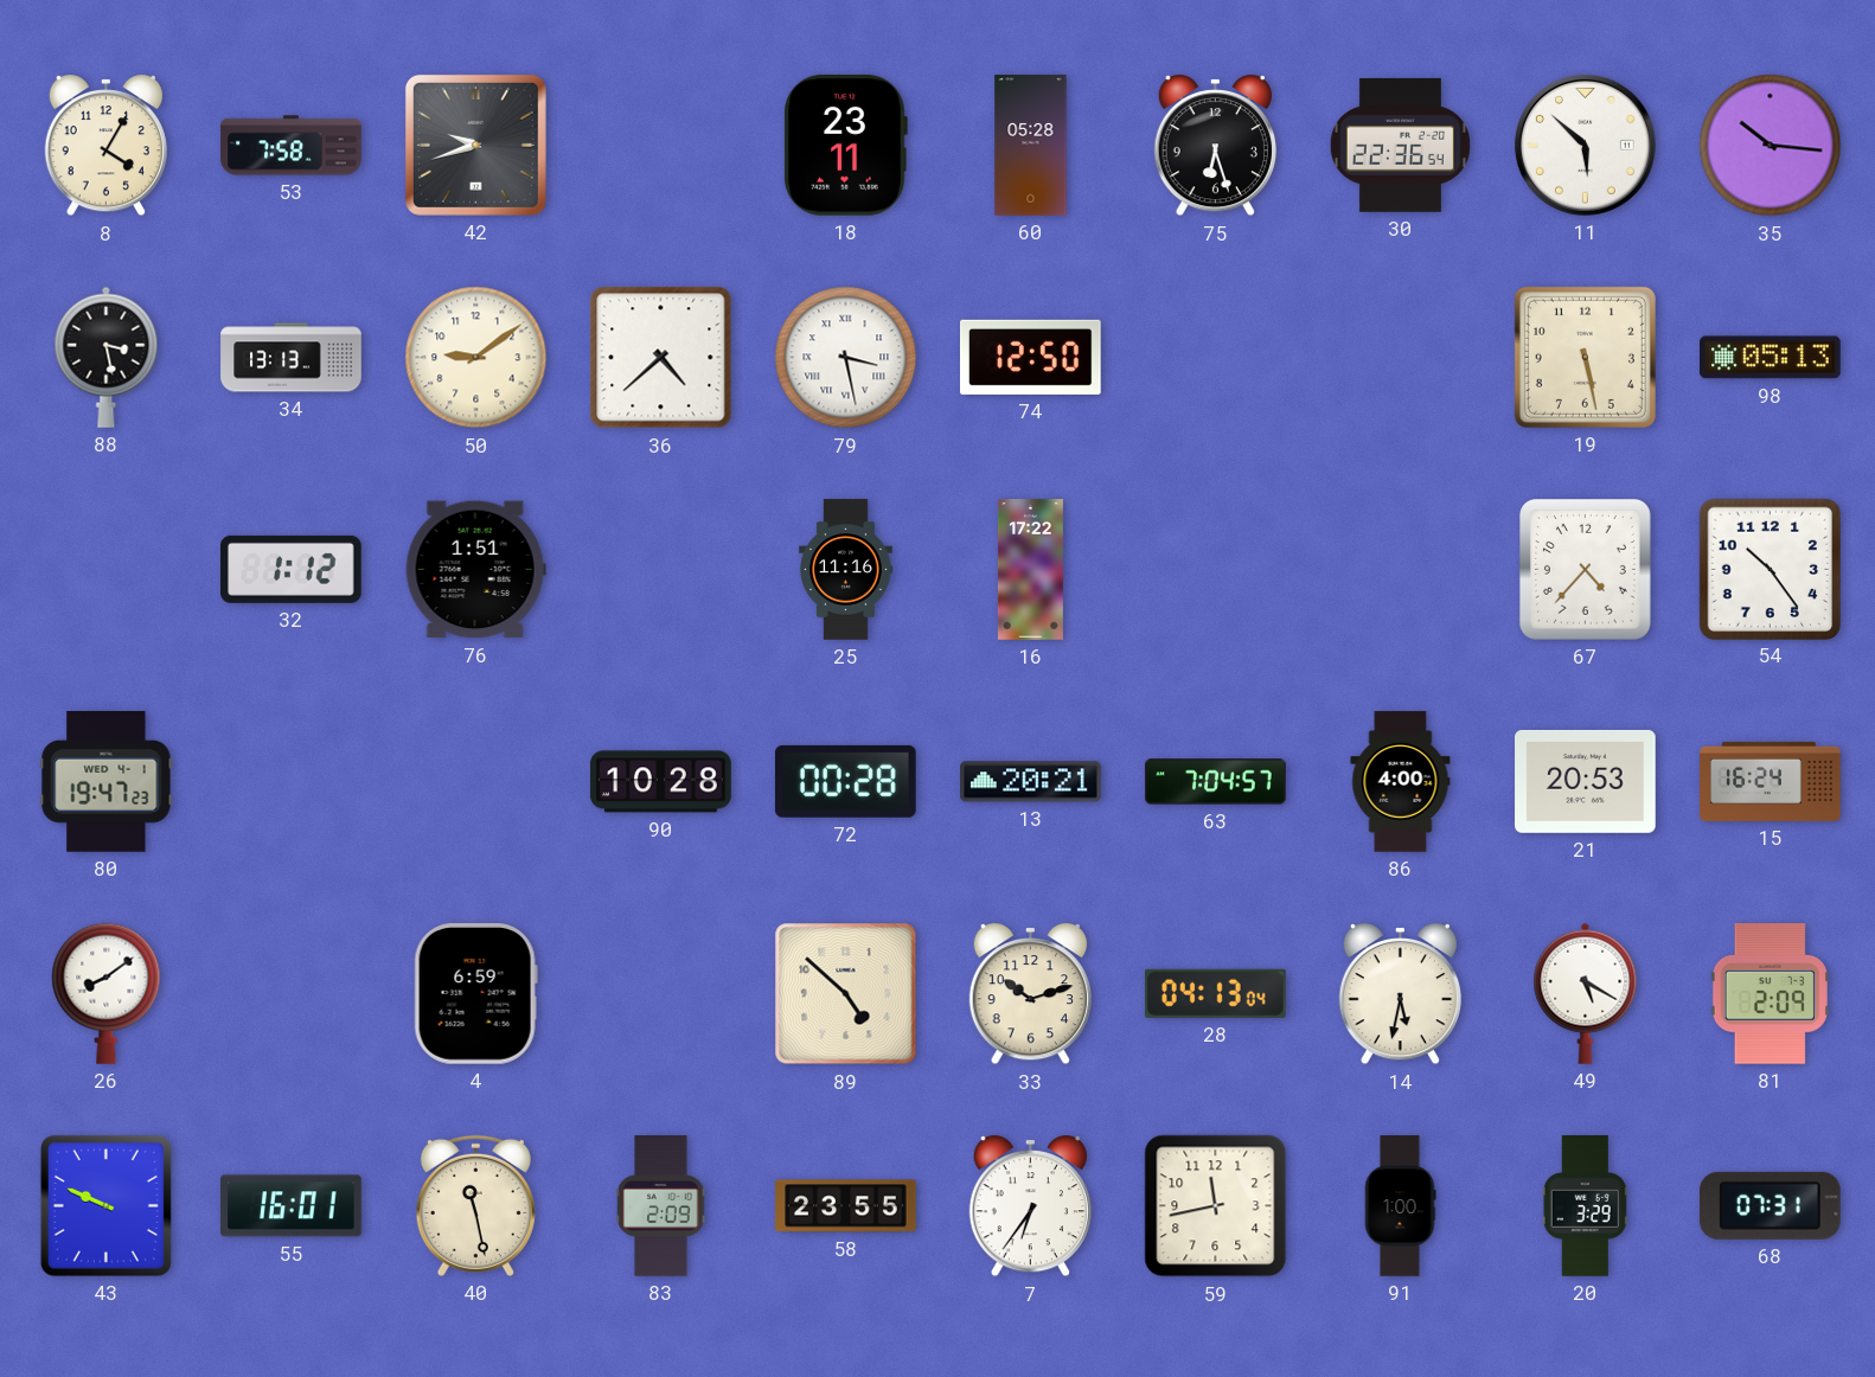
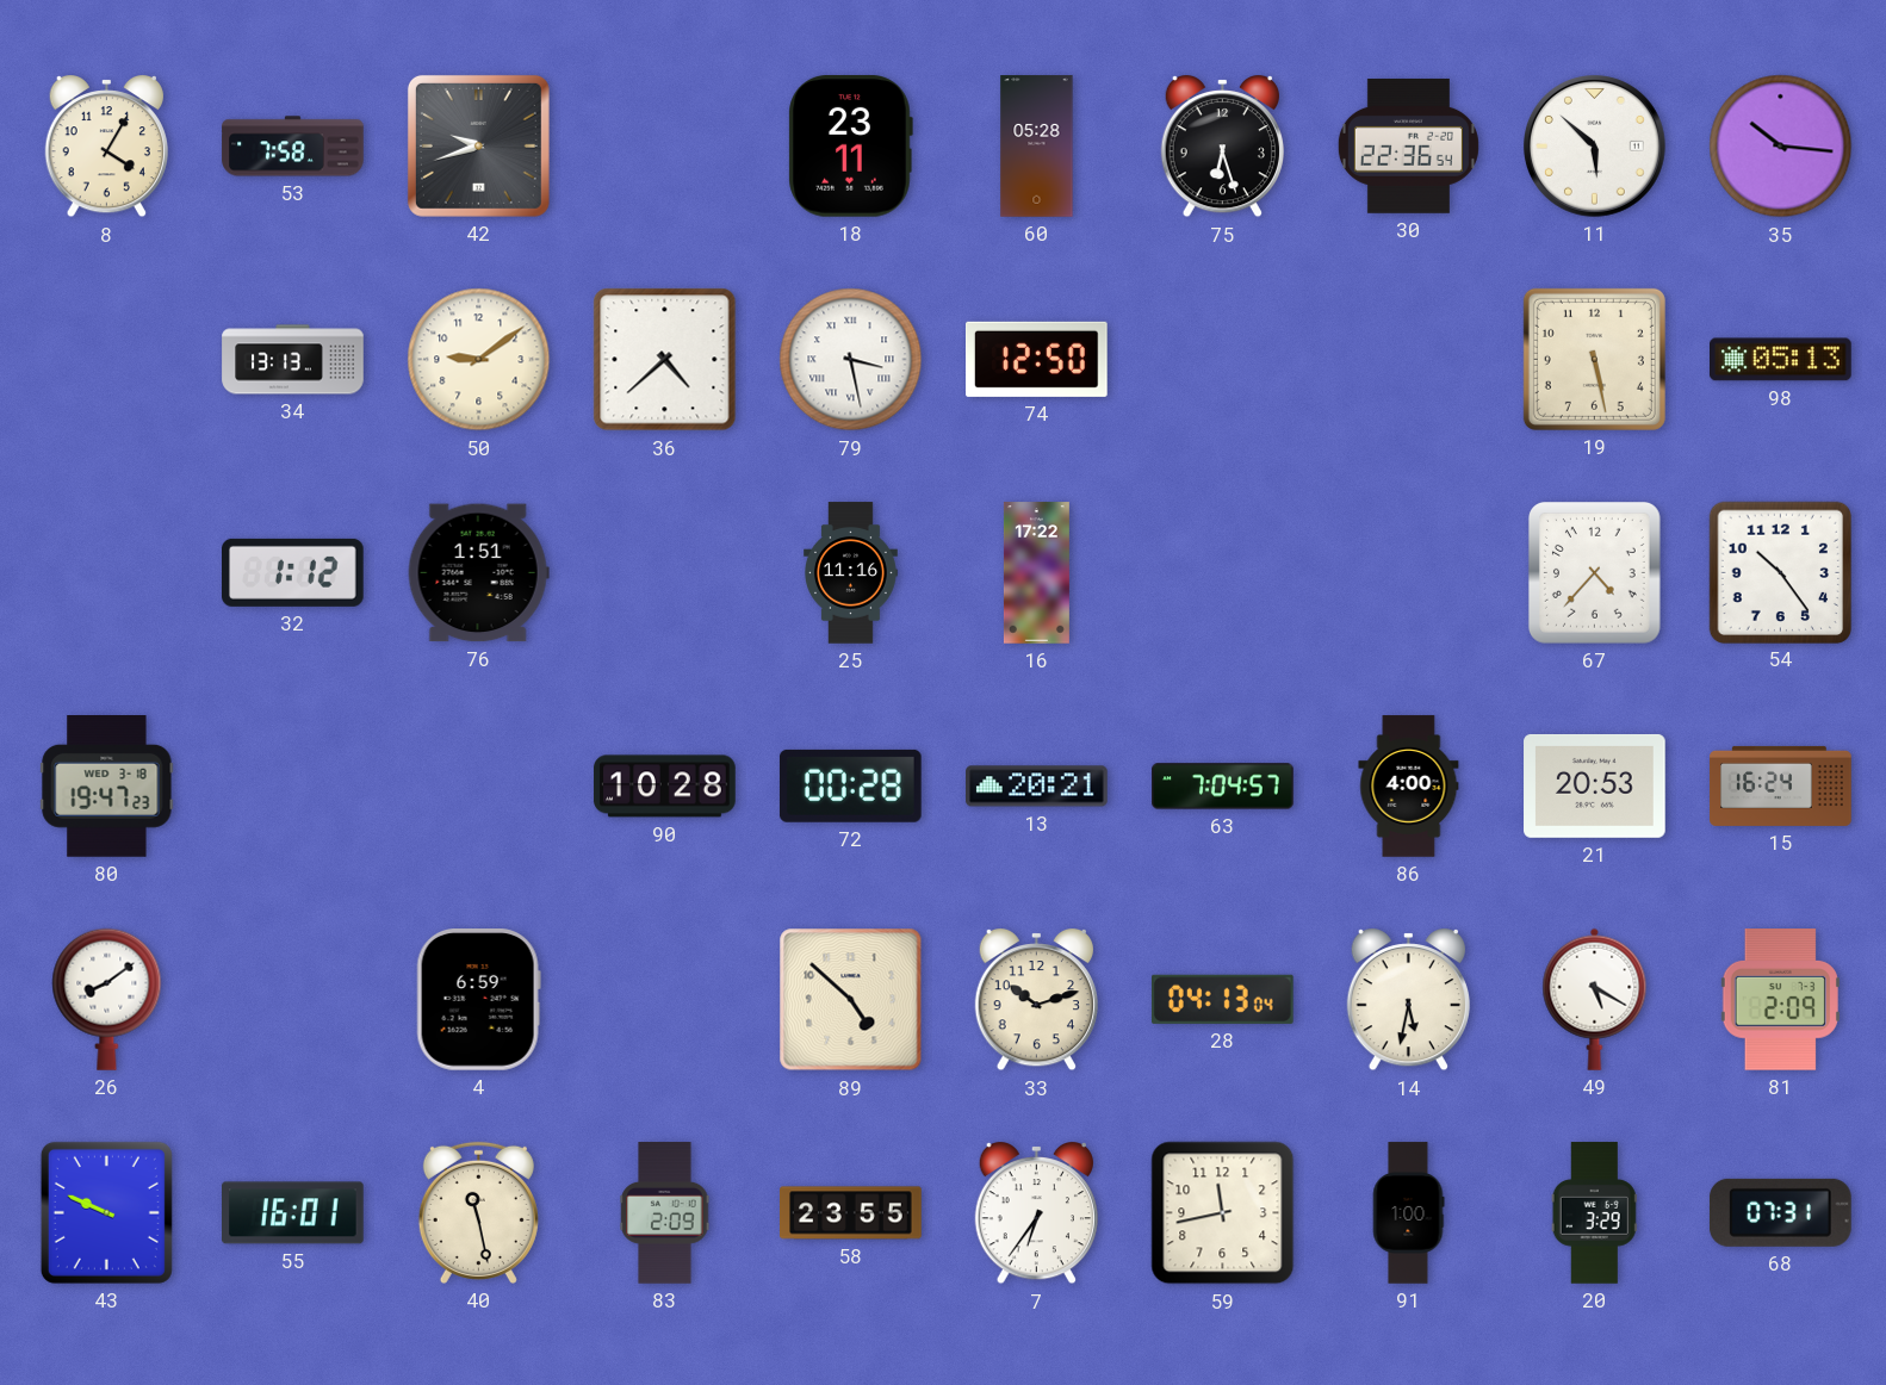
88: 3:28 -> none (107, 357)
80 date: WED 4-1 -> WED 3-18 (107, 787)
